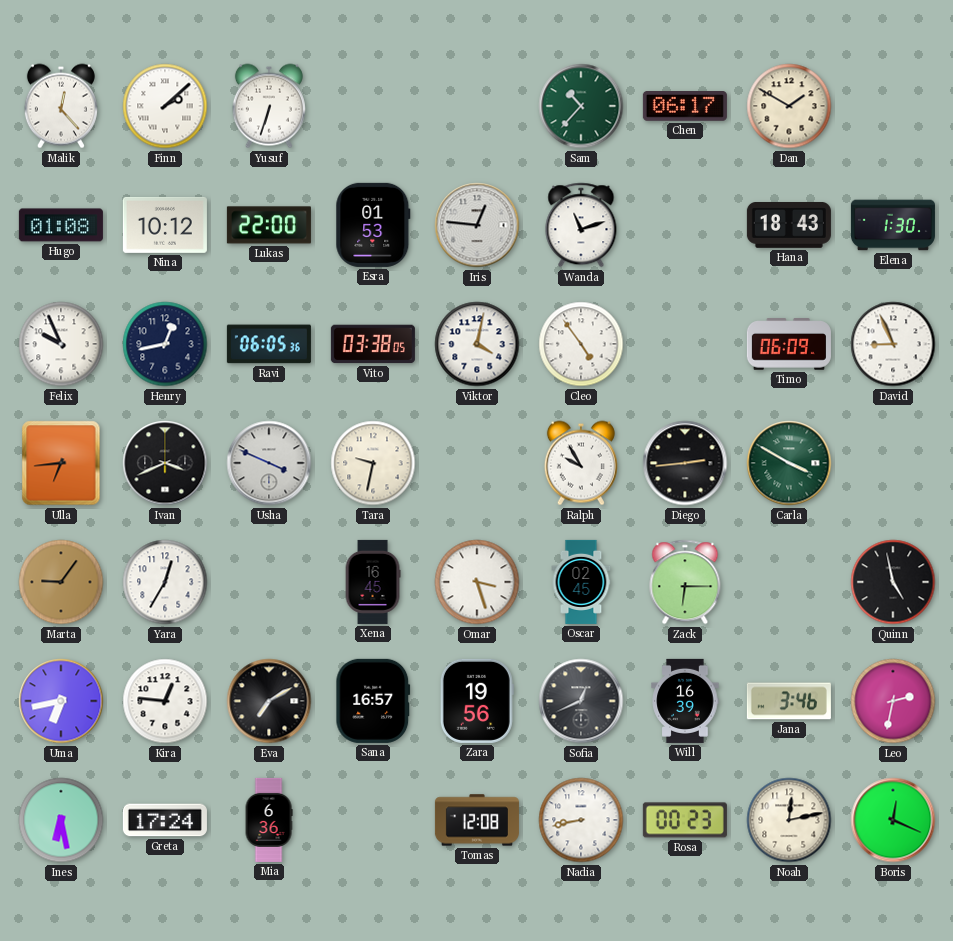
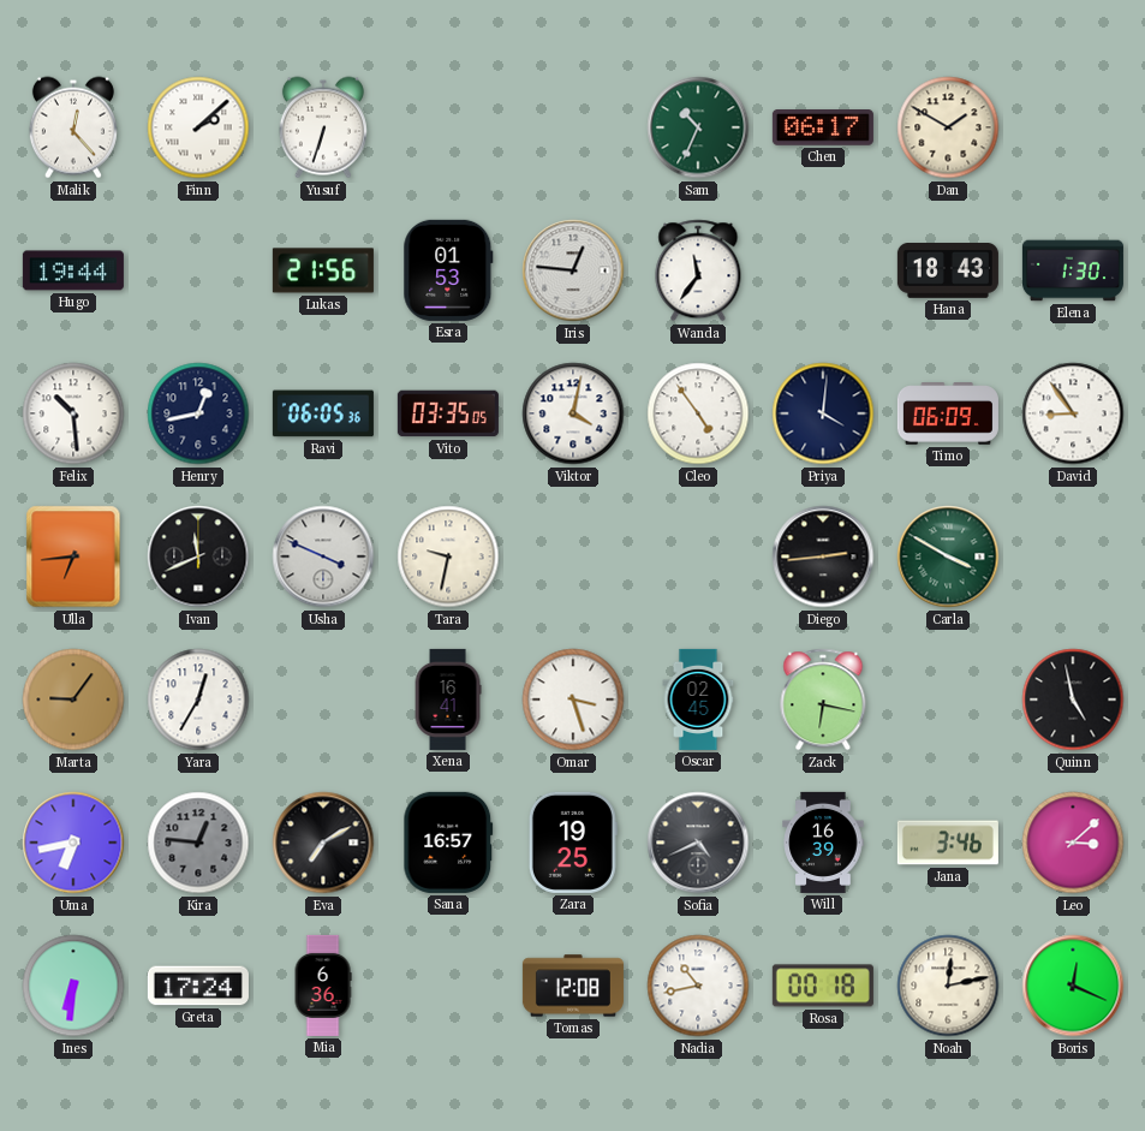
Sam: 10:37 -> 10:34 (698, 127)
Hugo: 01:08 -> 19:44 (73, 270)
Nina: 10:12 -> none (165, 225)
Lukas: 22:00 -> 21:56 (323, 270)
Wanda: 11:12 -> 11:36 (698, 270)
Felix: 9:56 -> 10:29 (73, 413)
Vito: 03:38 -> 03:35 (448, 413)
Priya: none -> 4:01 (823, 413)
David: 8:56 -> 8:54 (1073, 413)
Ivan: 3:41 -> 11:41 (198, 556)
Ralph: 9:55 -> none (581, 463)
Xena: 16:45 -> 16:41 (448, 700)
Zack: 6:15 -> 6:17 (823, 700)
Kira dial: white -> grey (198, 843)
Zara: 19:56 -> 19:25 (573, 843)
Sofia: 12:41 -> 4:41 (698, 843)
Leo: 2:32 -> 3:08 (1073, 843)
Ines: 6:28 -> 6:31 (73, 986)
Nadia: 8:43 -> 10:43 (698, 986)
Rosa: 00:23 -> 00:18 (823, 986)
